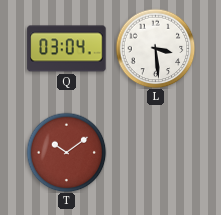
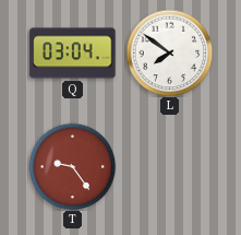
L: 3:29 -> 7:51 (169, 52)
T: 10:09 -> 9:24 (72, 166)
